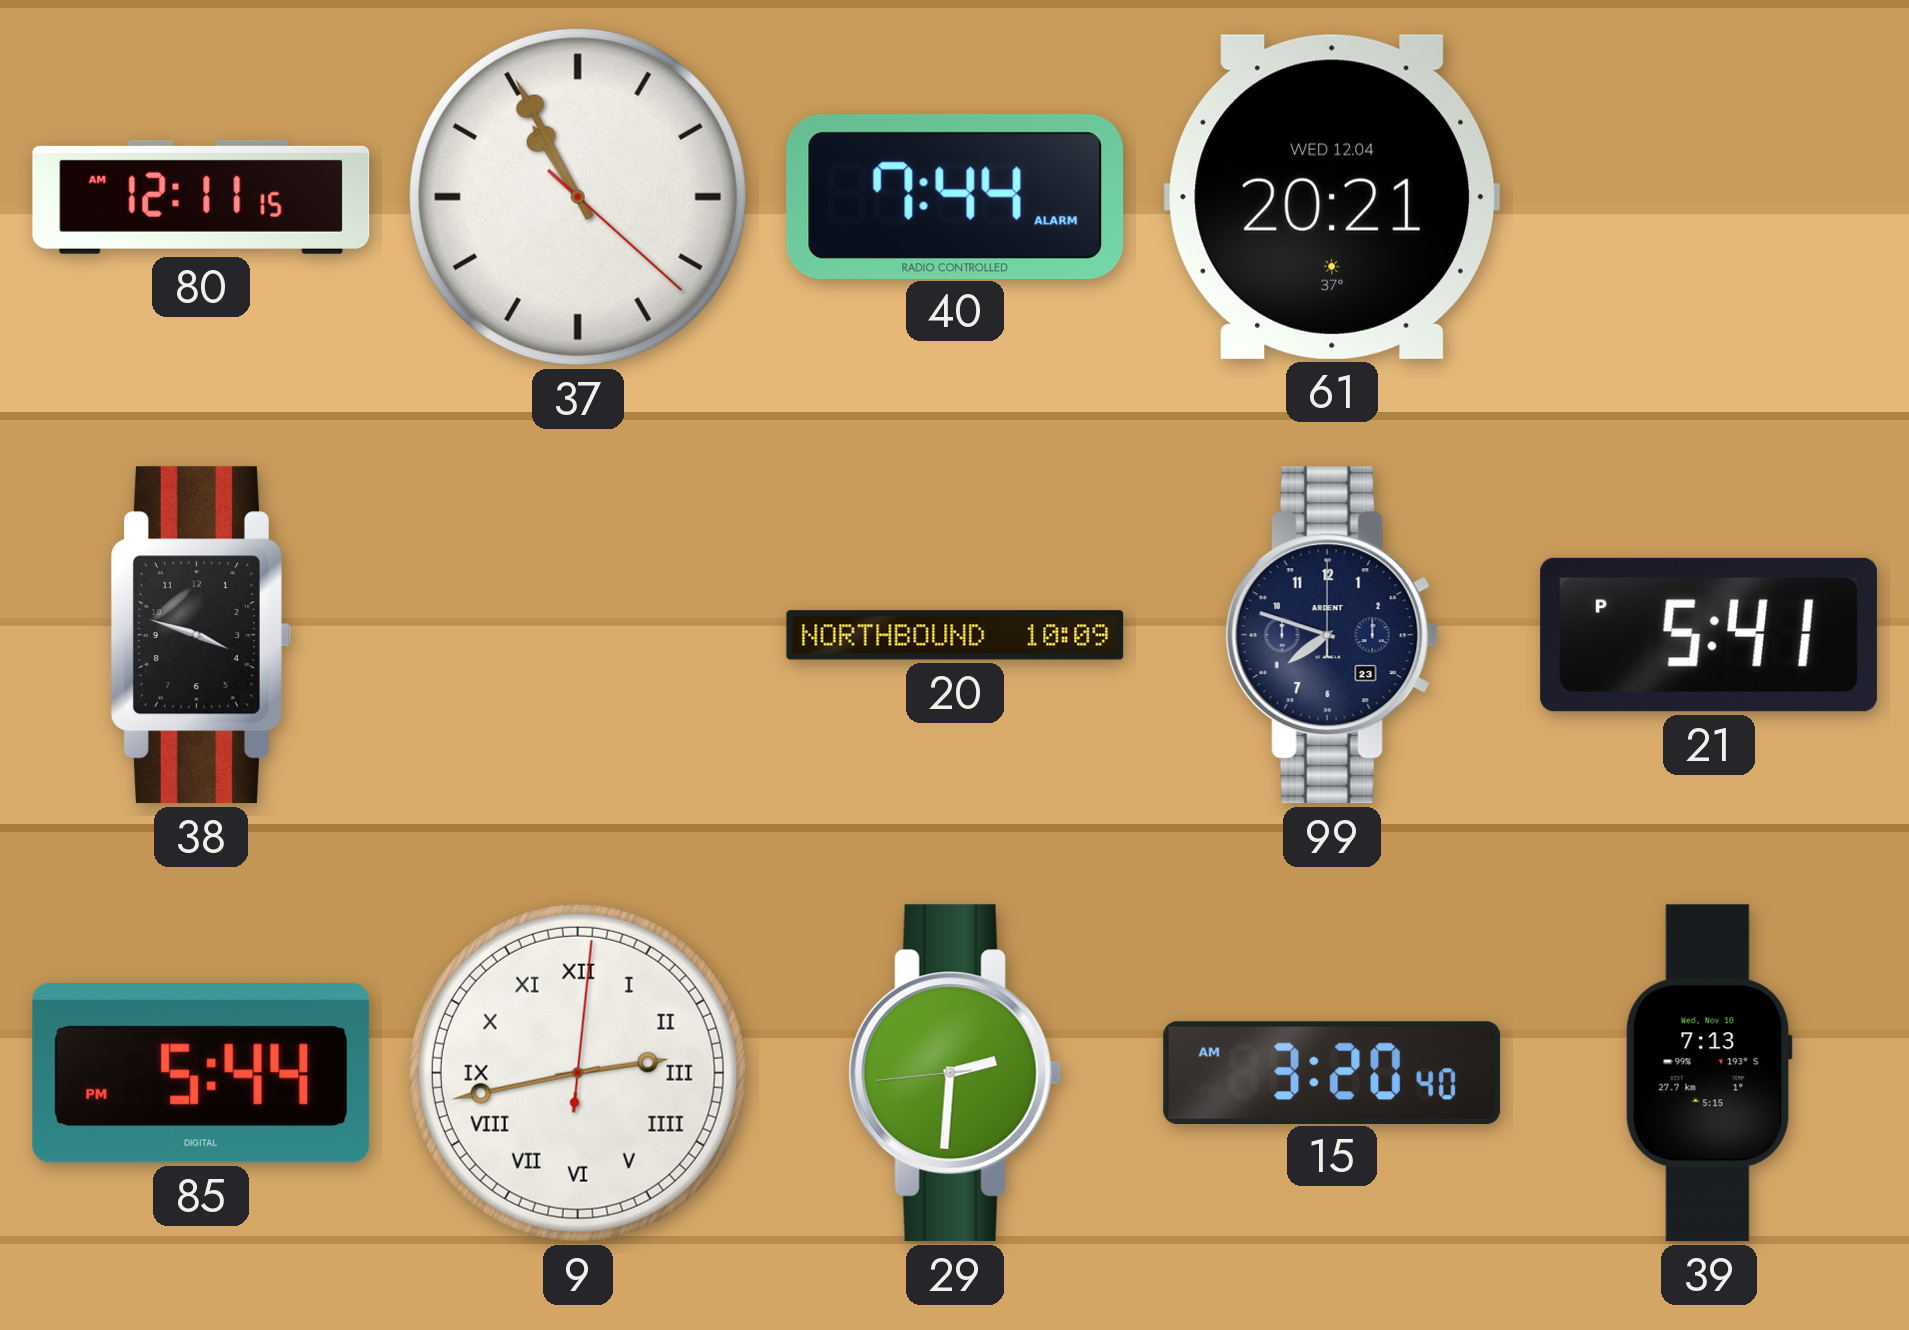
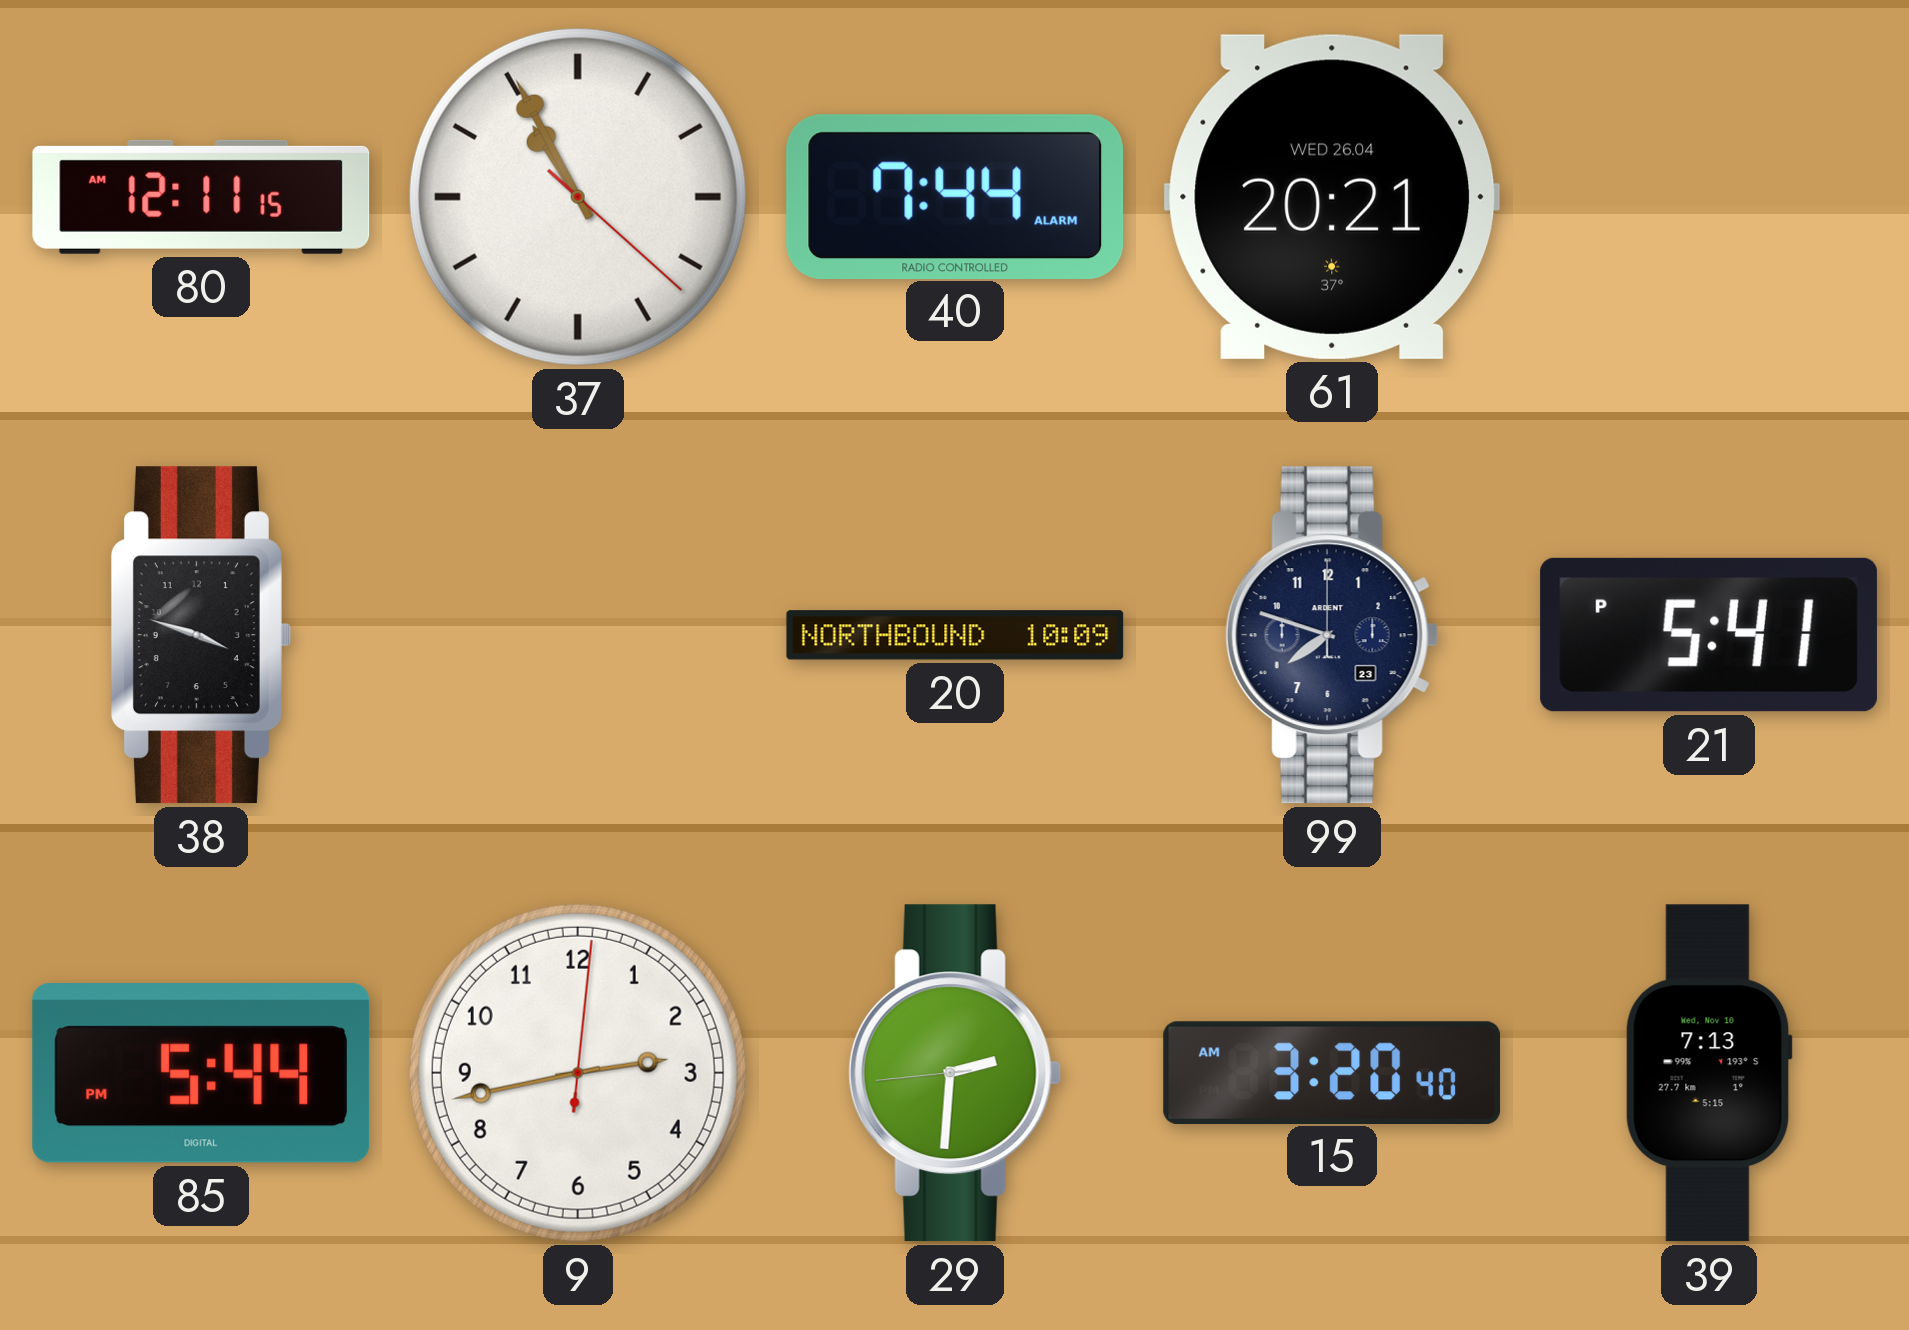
61 date: WED 12.04 -> WED 26.04 (1331, 197)
9 numerals: Roman -> Arabic (578, 1073)
